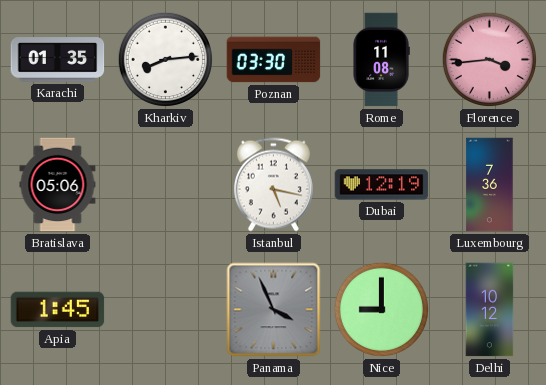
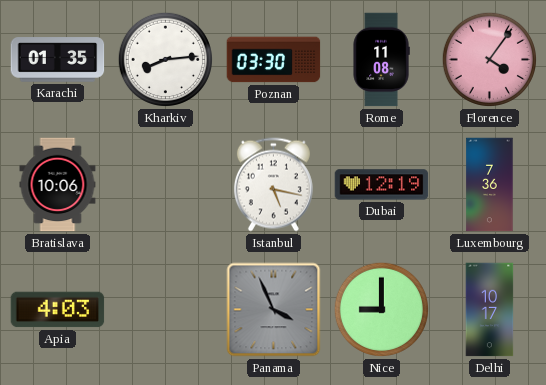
Florence: 3:44 -> 4:06 (489, 59)
Bratislava: 05:06 -> 10:06 (58, 185)
Apia: 1:45 -> 4:03 (58, 310)
Delhi: 10:12 -> 10:17 (490, 310)
